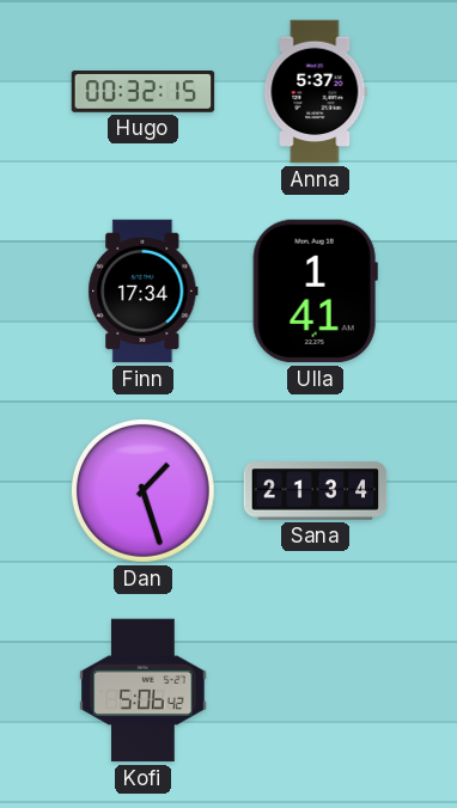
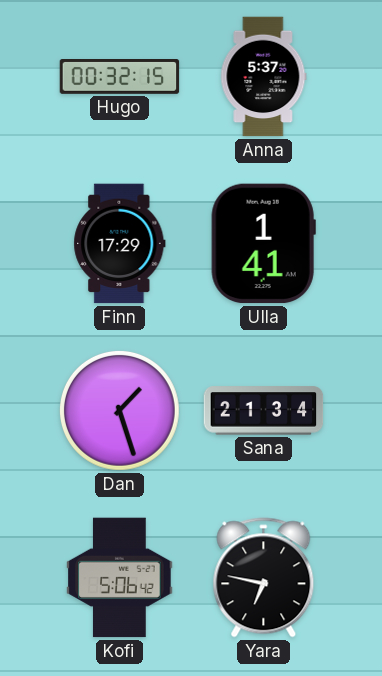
Finn: 17:34 -> 17:29 (120, 244)
Yara: none -> 6:47 (264, 578)
